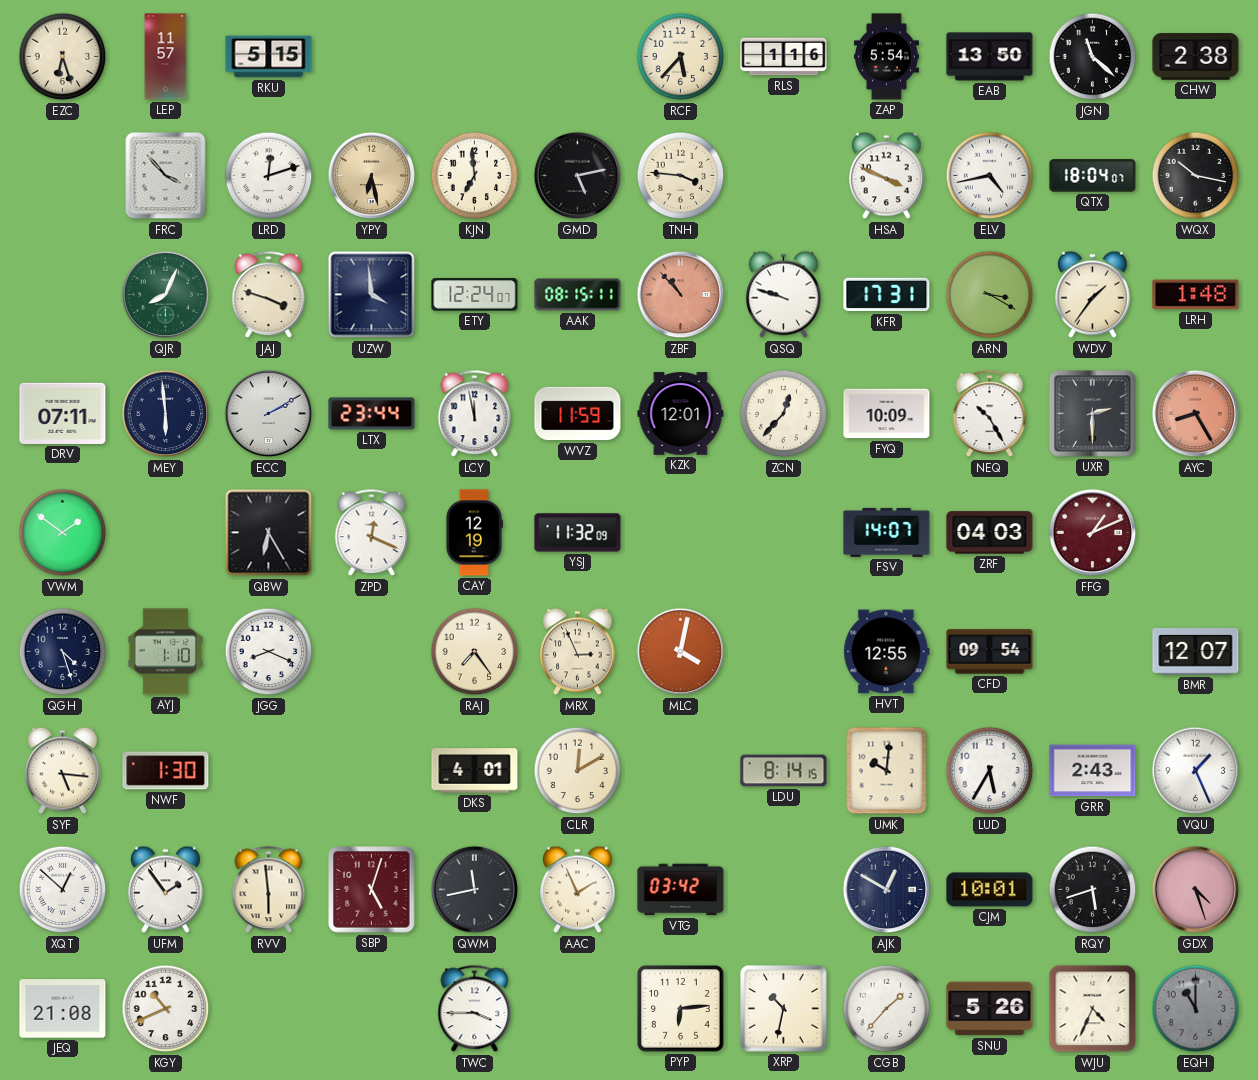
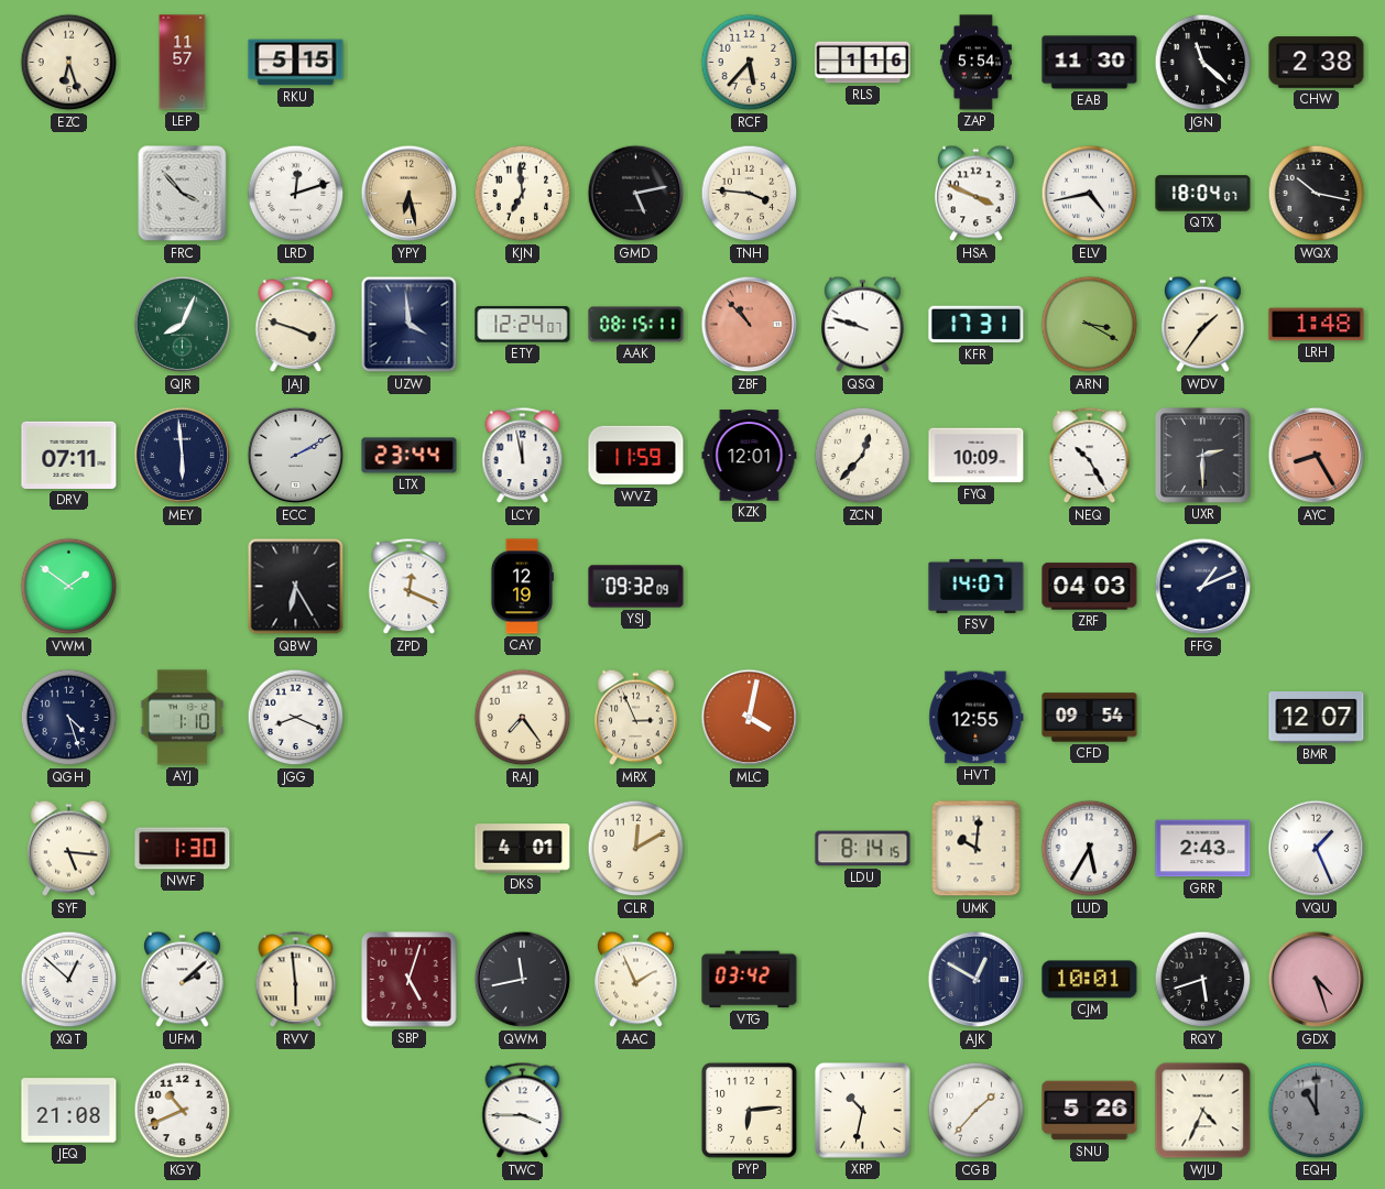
EAB: 13:50 -> 11:30 (1090, 63)
YSJ: 11:32 -> 09:32 (636, 587)
FFG dial: burgundy -> navy (1203, 587)
UFM: 1:54 -> 2:08 (183, 980)
